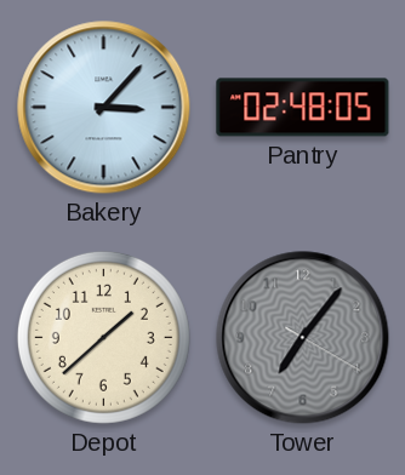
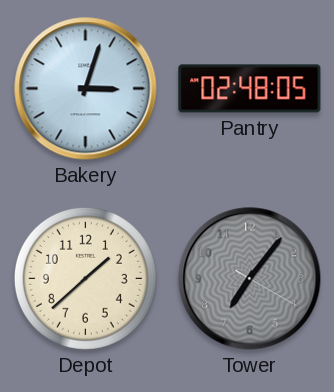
Bakery: 3:07 -> 3:03 (86, 89)
